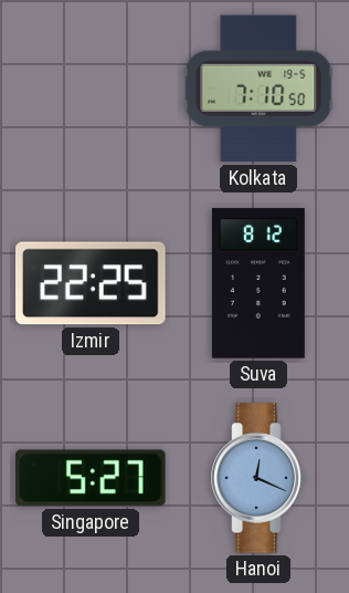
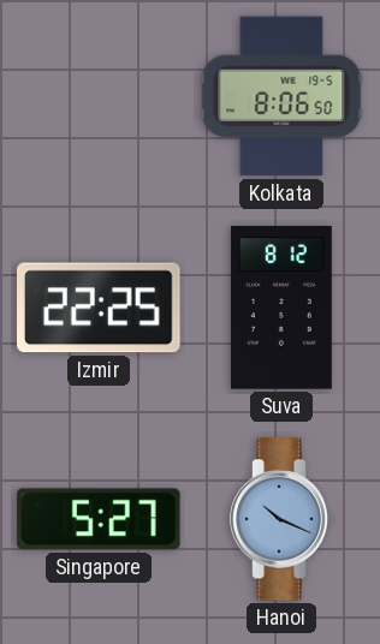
Kolkata: 7:10 -> 8:06 (281, 96)
Hanoi: 12:19 -> 10:19 (281, 519)
